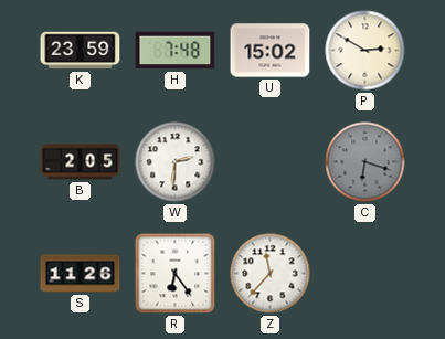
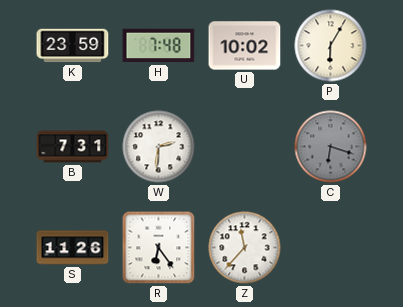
U: 15:02 -> 10:02 (245, 46)
P: 2:50 -> 6:05 (331, 46)
B: 2:05 -> 7:31 (73, 147)
